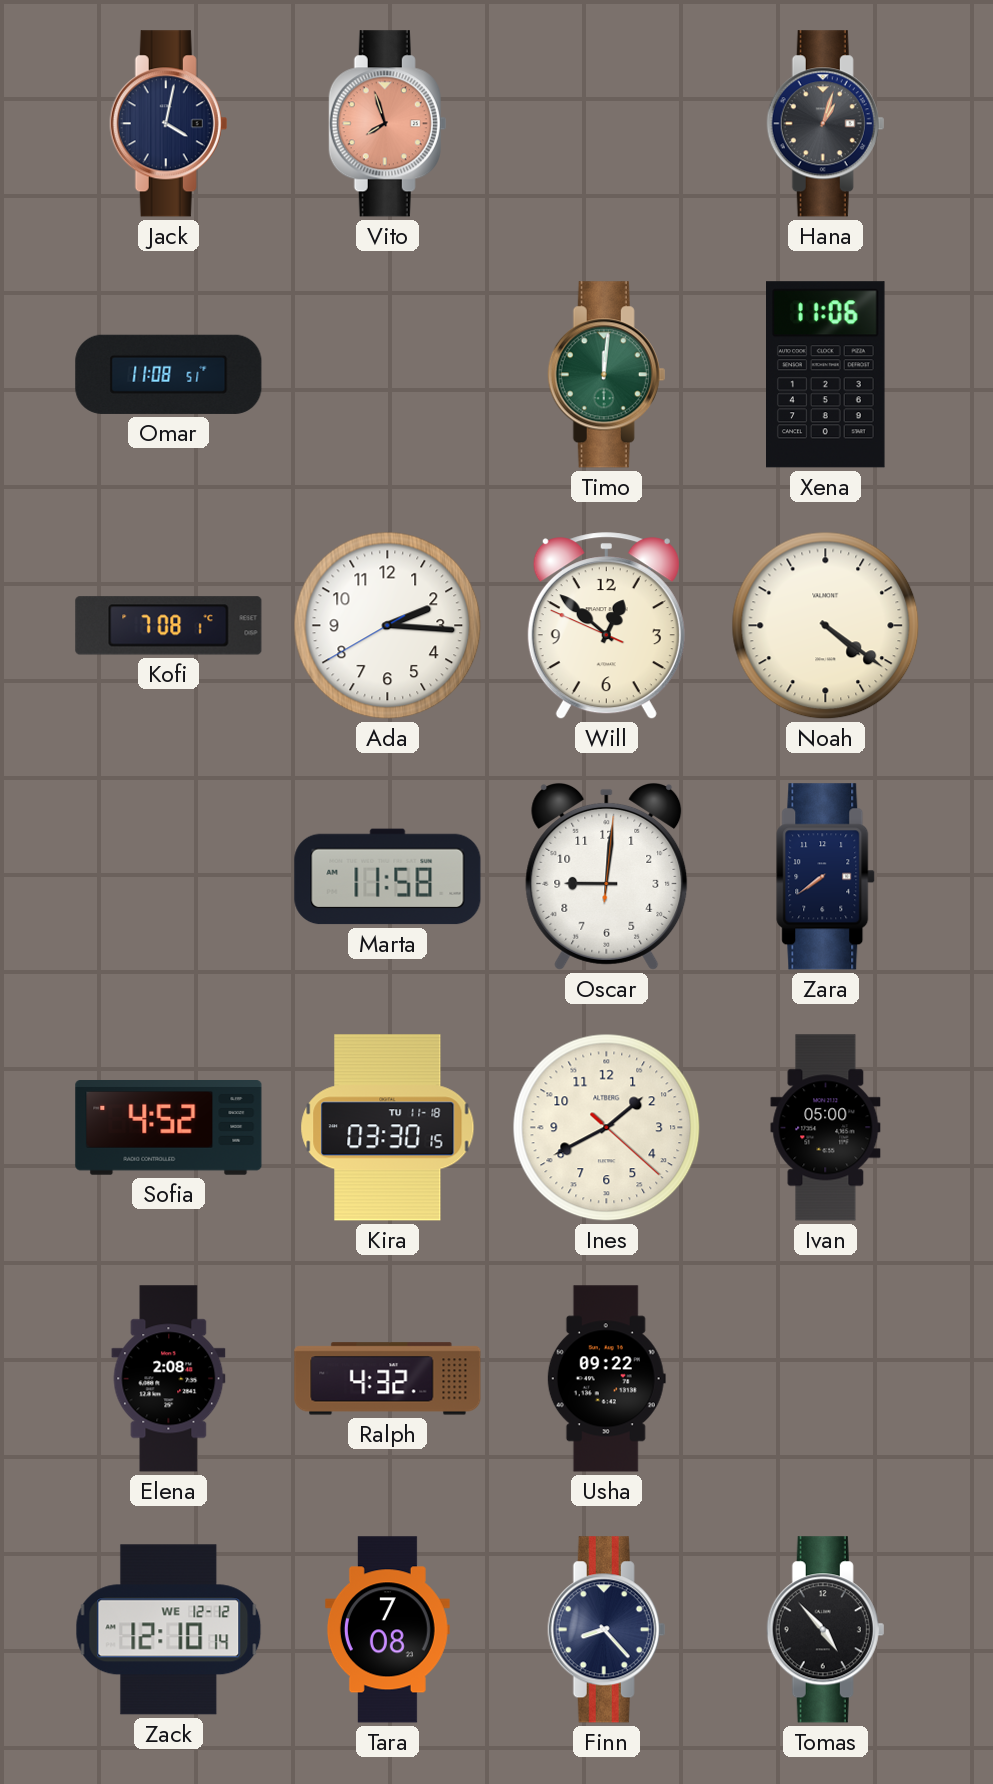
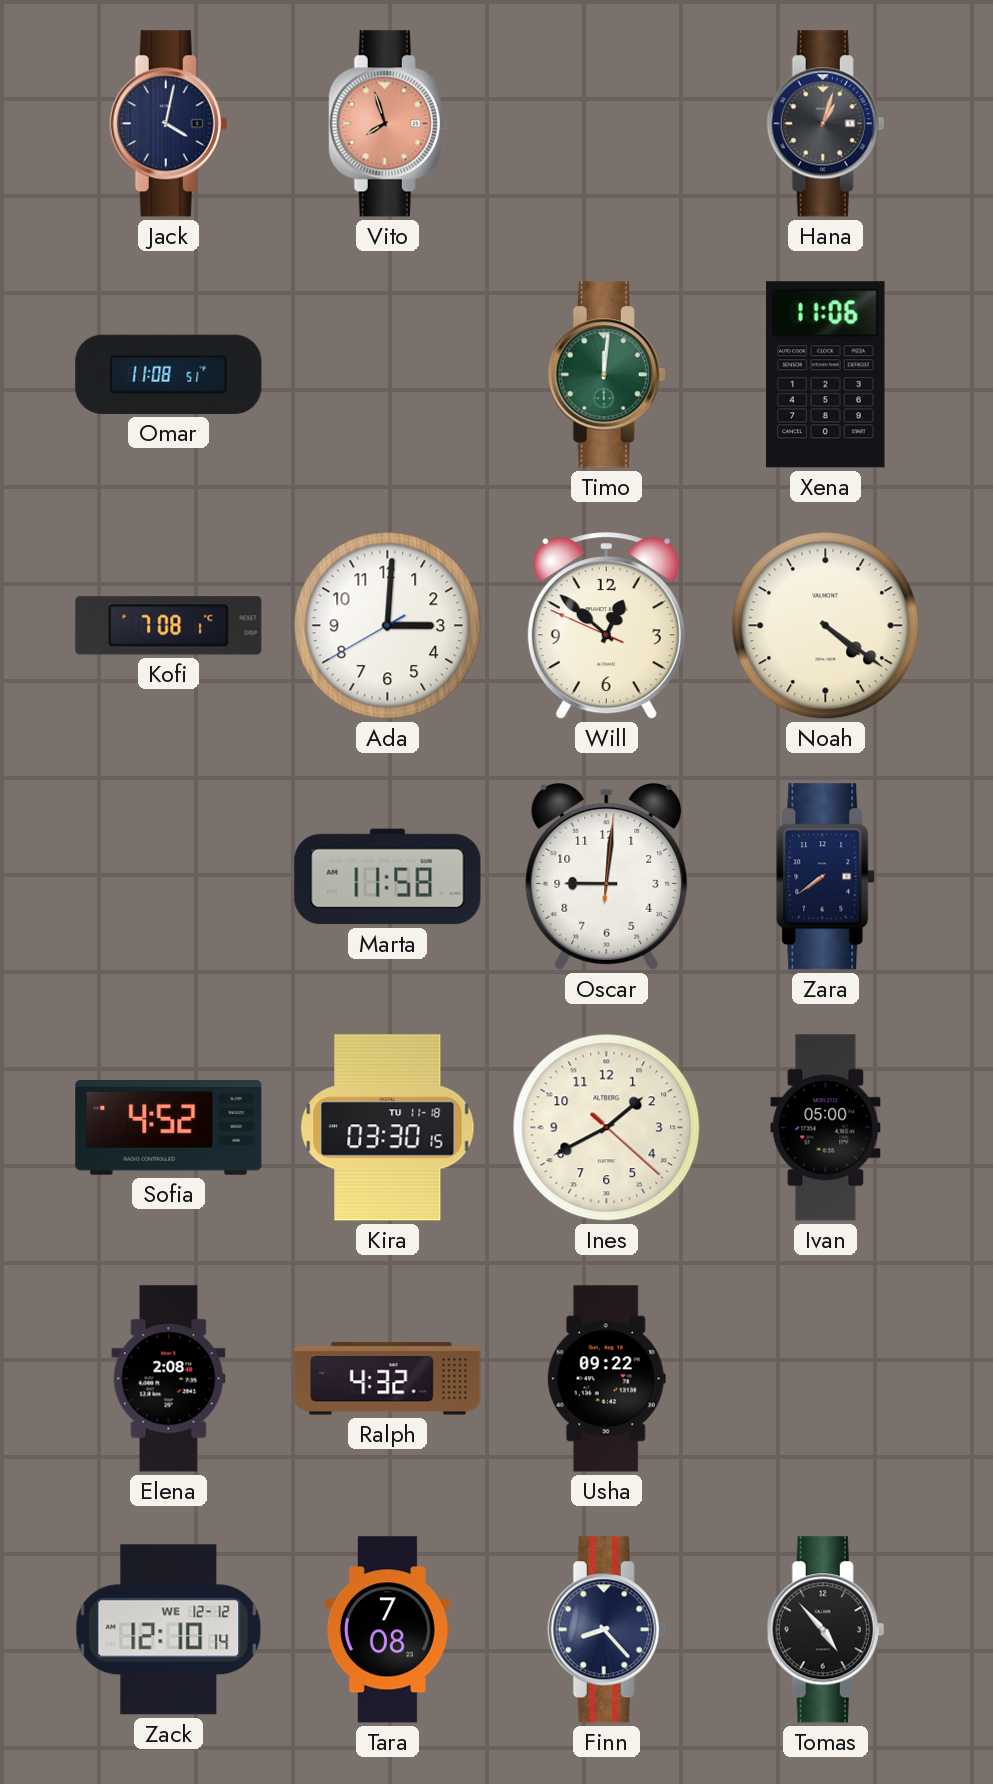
Ada: 2:15 -> 3:00 (388, 626)
